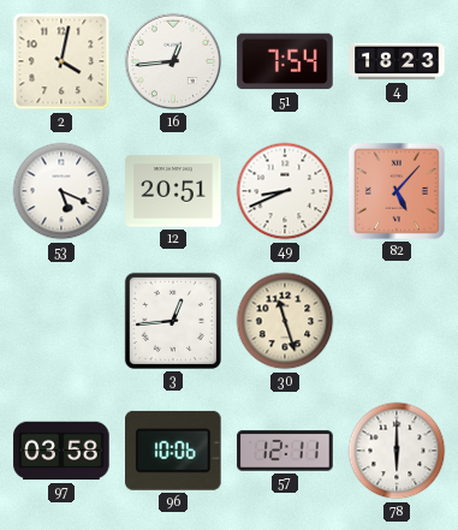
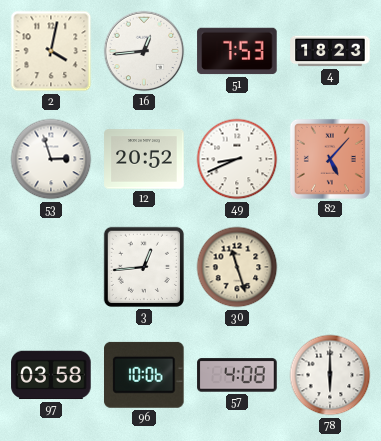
51: 7:54 -> 7:53 (237, 51)
53: 5:19 -> 2:57 (51, 159)
12: 20:51 -> 20:52 (144, 159)
57: 12:11 -> 4:08 (237, 375)
